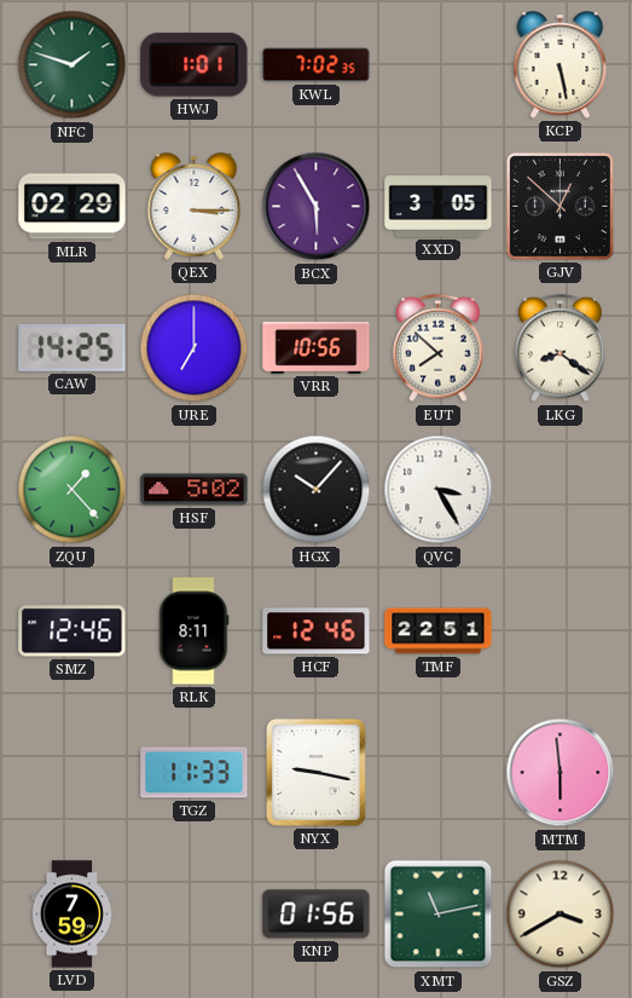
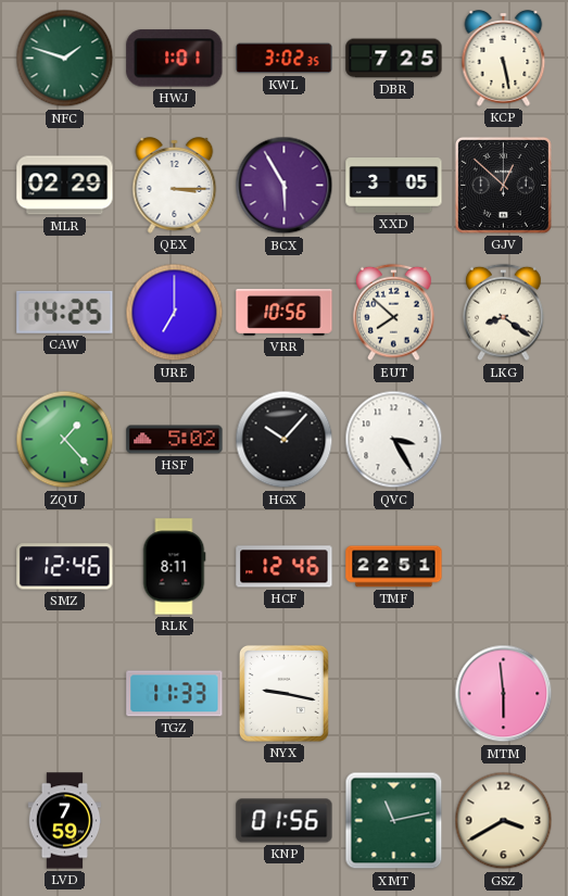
KWL: 7:02 -> 3:02 (285, 59)
DBR: none -> 7:25 (394, 59)
